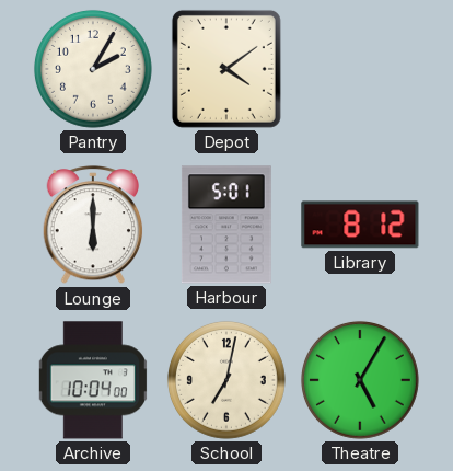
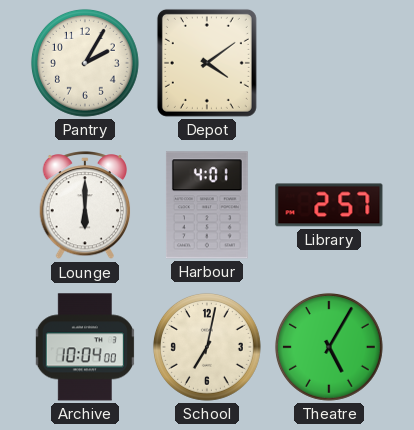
Harbour: 5:01 -> 4:01 (207, 205)
Library: 8:12 -> 2:57 (329, 205)
